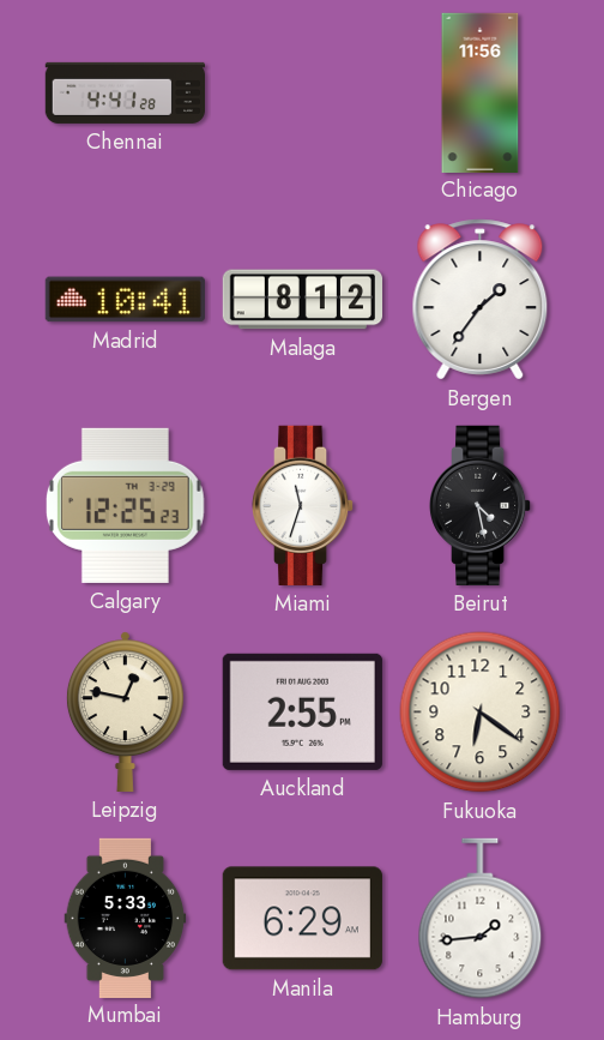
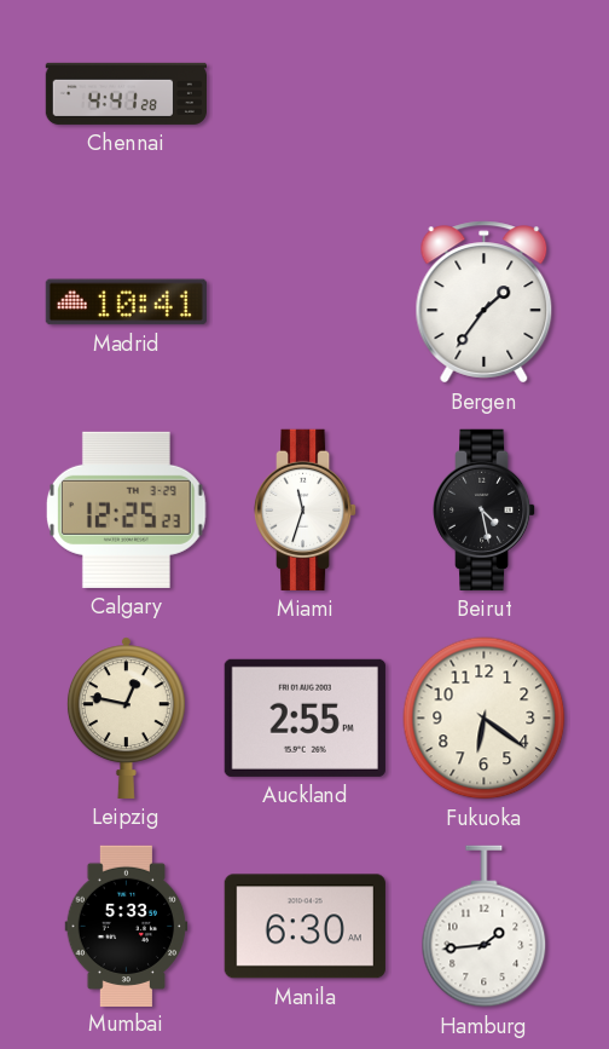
Chicago: 11:56 -> none (481, 92)
Malaga: 8:12 -> none (302, 300)
Manila: 6:29 -> 6:30 (304, 927)
